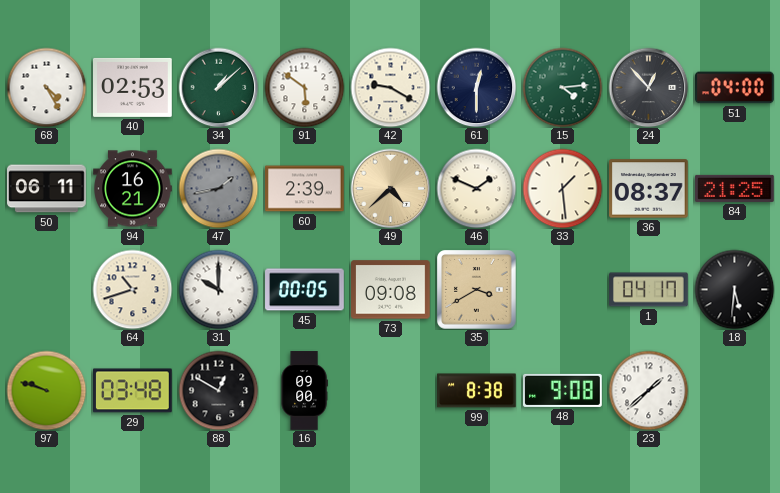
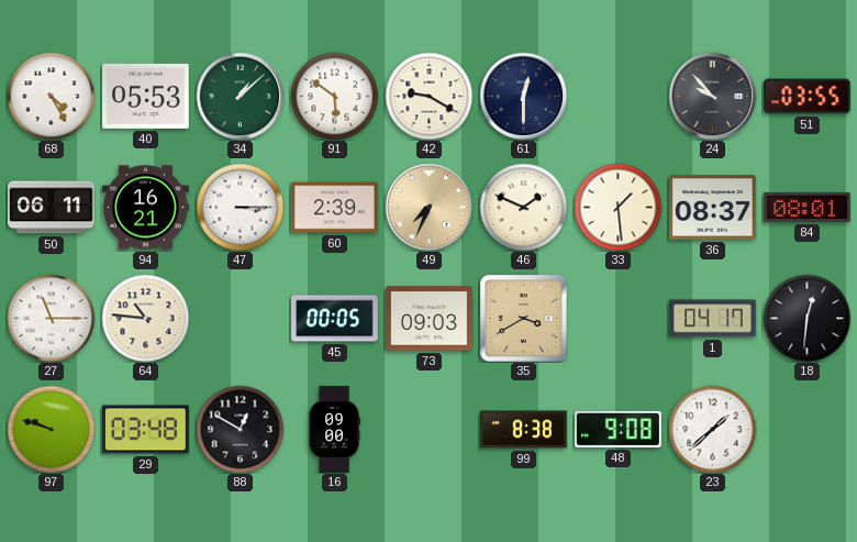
40: 02:53 -> 05:53 (146, 96)
15: 4:14 -> none (562, 87)
24: 12:53 -> 9:53 (712, 96)
51: 04:00 -> 03:55 (808, 97)
47: 1:43 -> 3:15 (240, 207)
47 dial: grey -> white (240, 207)
49: 4:38 -> 7:34 (429, 207)
84: 21:25 -> 08:01 (808, 207)
27: none -> 11:15 (51, 318)
64: 10:42 -> 10:46 (145, 318)
31: 10:00 -> none (218, 289)
73: 09:08 -> 09:03 (430, 319)
18: 5:31 -> 12:31 (806, 318)
